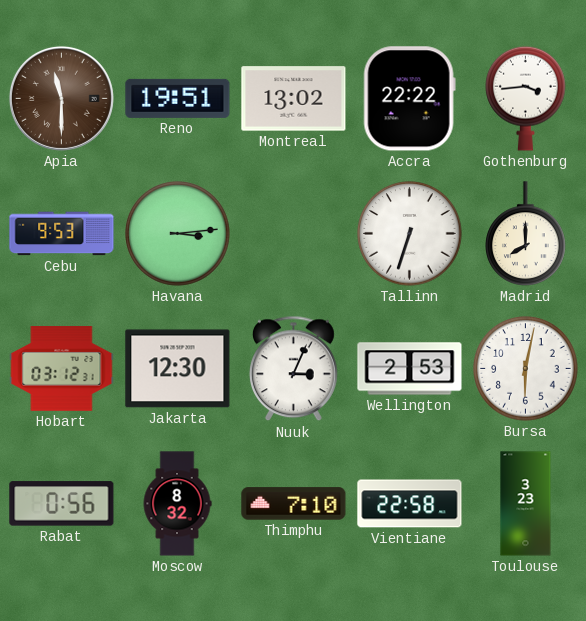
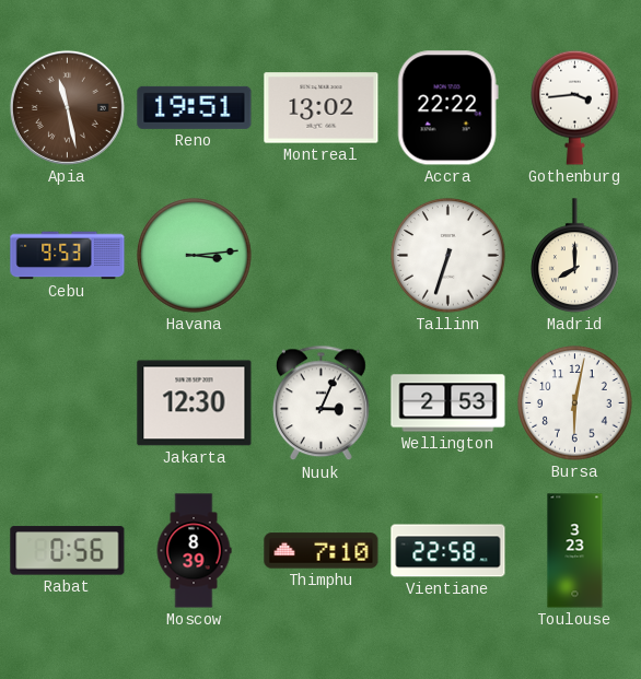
Apia: 11:30 -> 11:28 (67, 107)
Hobart: 03:12 -> none (62, 369)
Moscow: 8:32 -> 8:39 (194, 551)
